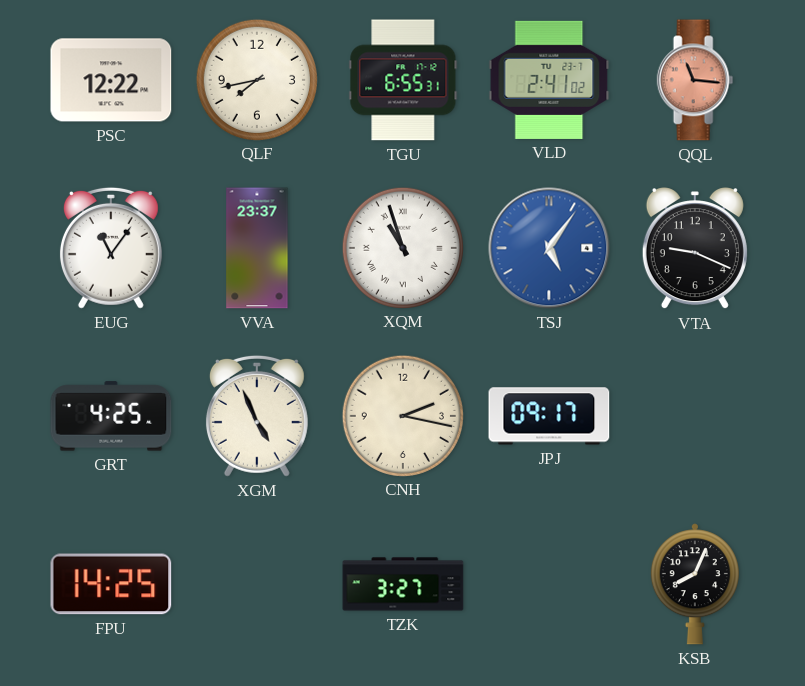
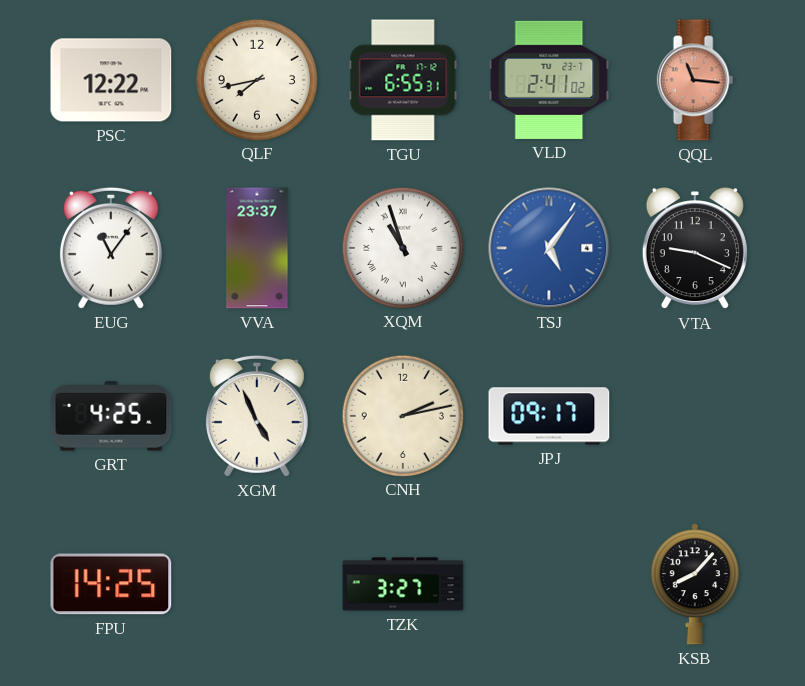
CNH: 2:17 -> 2:13 (402, 415)
KSB: 8:04 -> 8:07 (695, 584)
